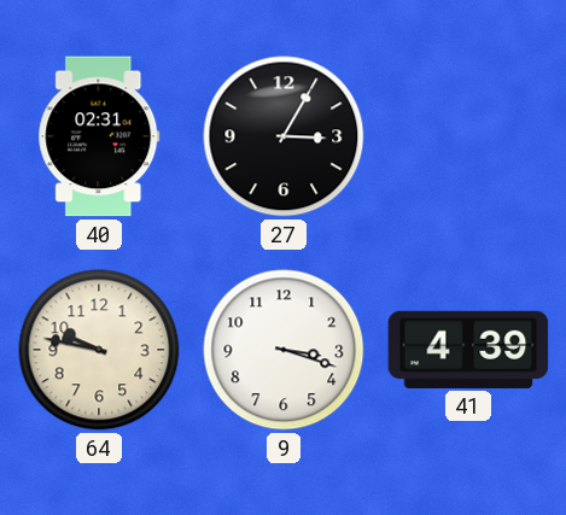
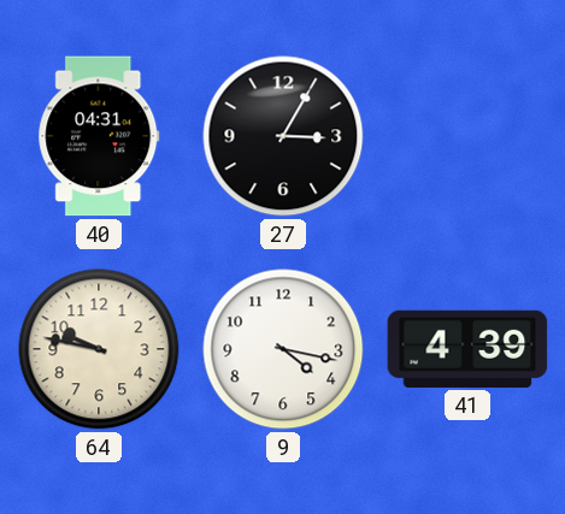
40: 02:31 -> 04:31 (99, 136)
9: 3:18 -> 4:17 (283, 349)
